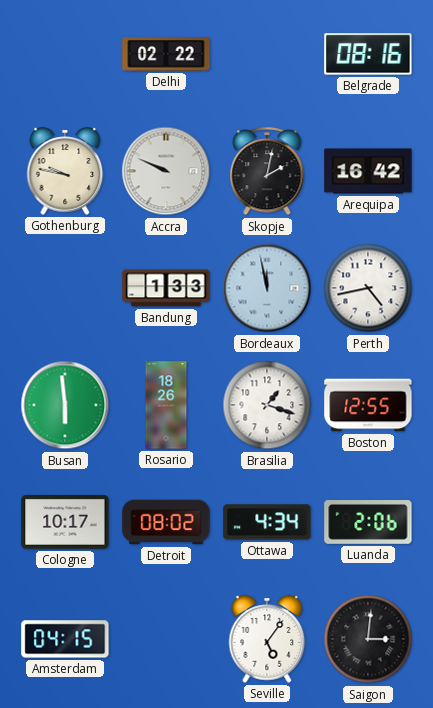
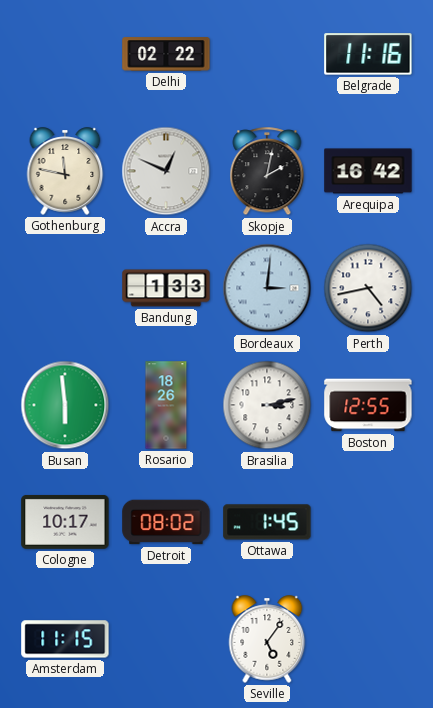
Belgrade: 08:16 -> 11:16 (368, 54)
Gothenburg: 9:47 -> 11:47 (65, 171)
Accra: 9:49 -> 12:49 (166, 171)
Bordeaux: 11:58 -> 3:01 (267, 288)
Brasilia: 1:18 -> 3:13 (267, 405)
Ottawa: 4:34 -> 1:45 (267, 522)
Luanda: 2:06 -> none (368, 523)
Amsterdam: 04:15 -> 11:15 (65, 639)
Saigon: 3:01 -> none (368, 639)
